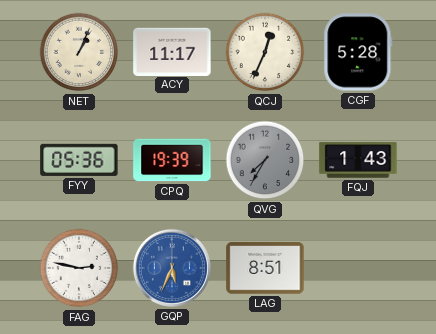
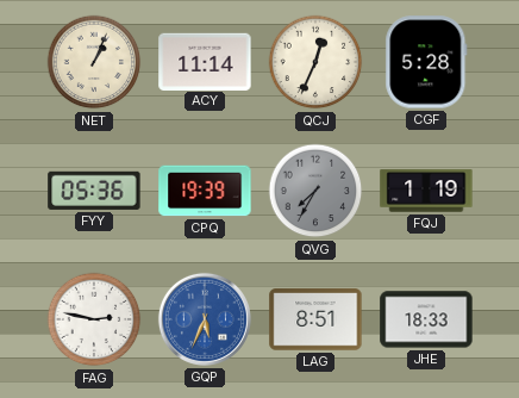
ACY: 11:17 -> 11:14 (205, 61)
FQJ: 1:43 -> 1:19 (426, 191)
JHE: none -> 18:33 (426, 319)
